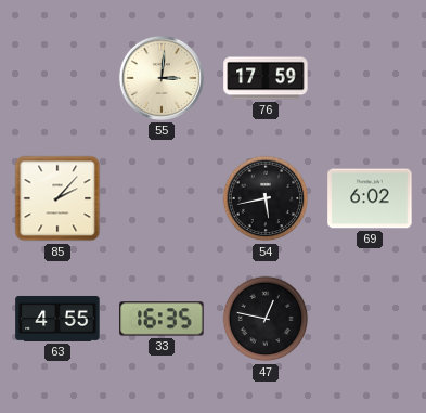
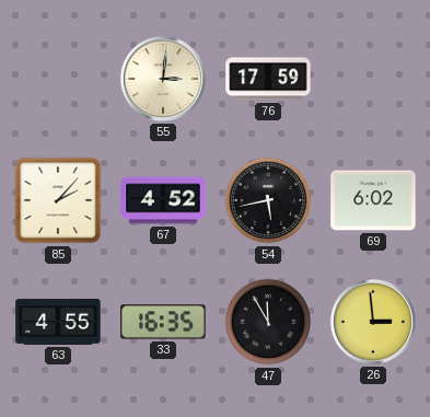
67: none -> 4:52 (163, 200)
47: 12:47 -> 11:55 (268, 322)
26: none -> 2:59 (373, 322)
